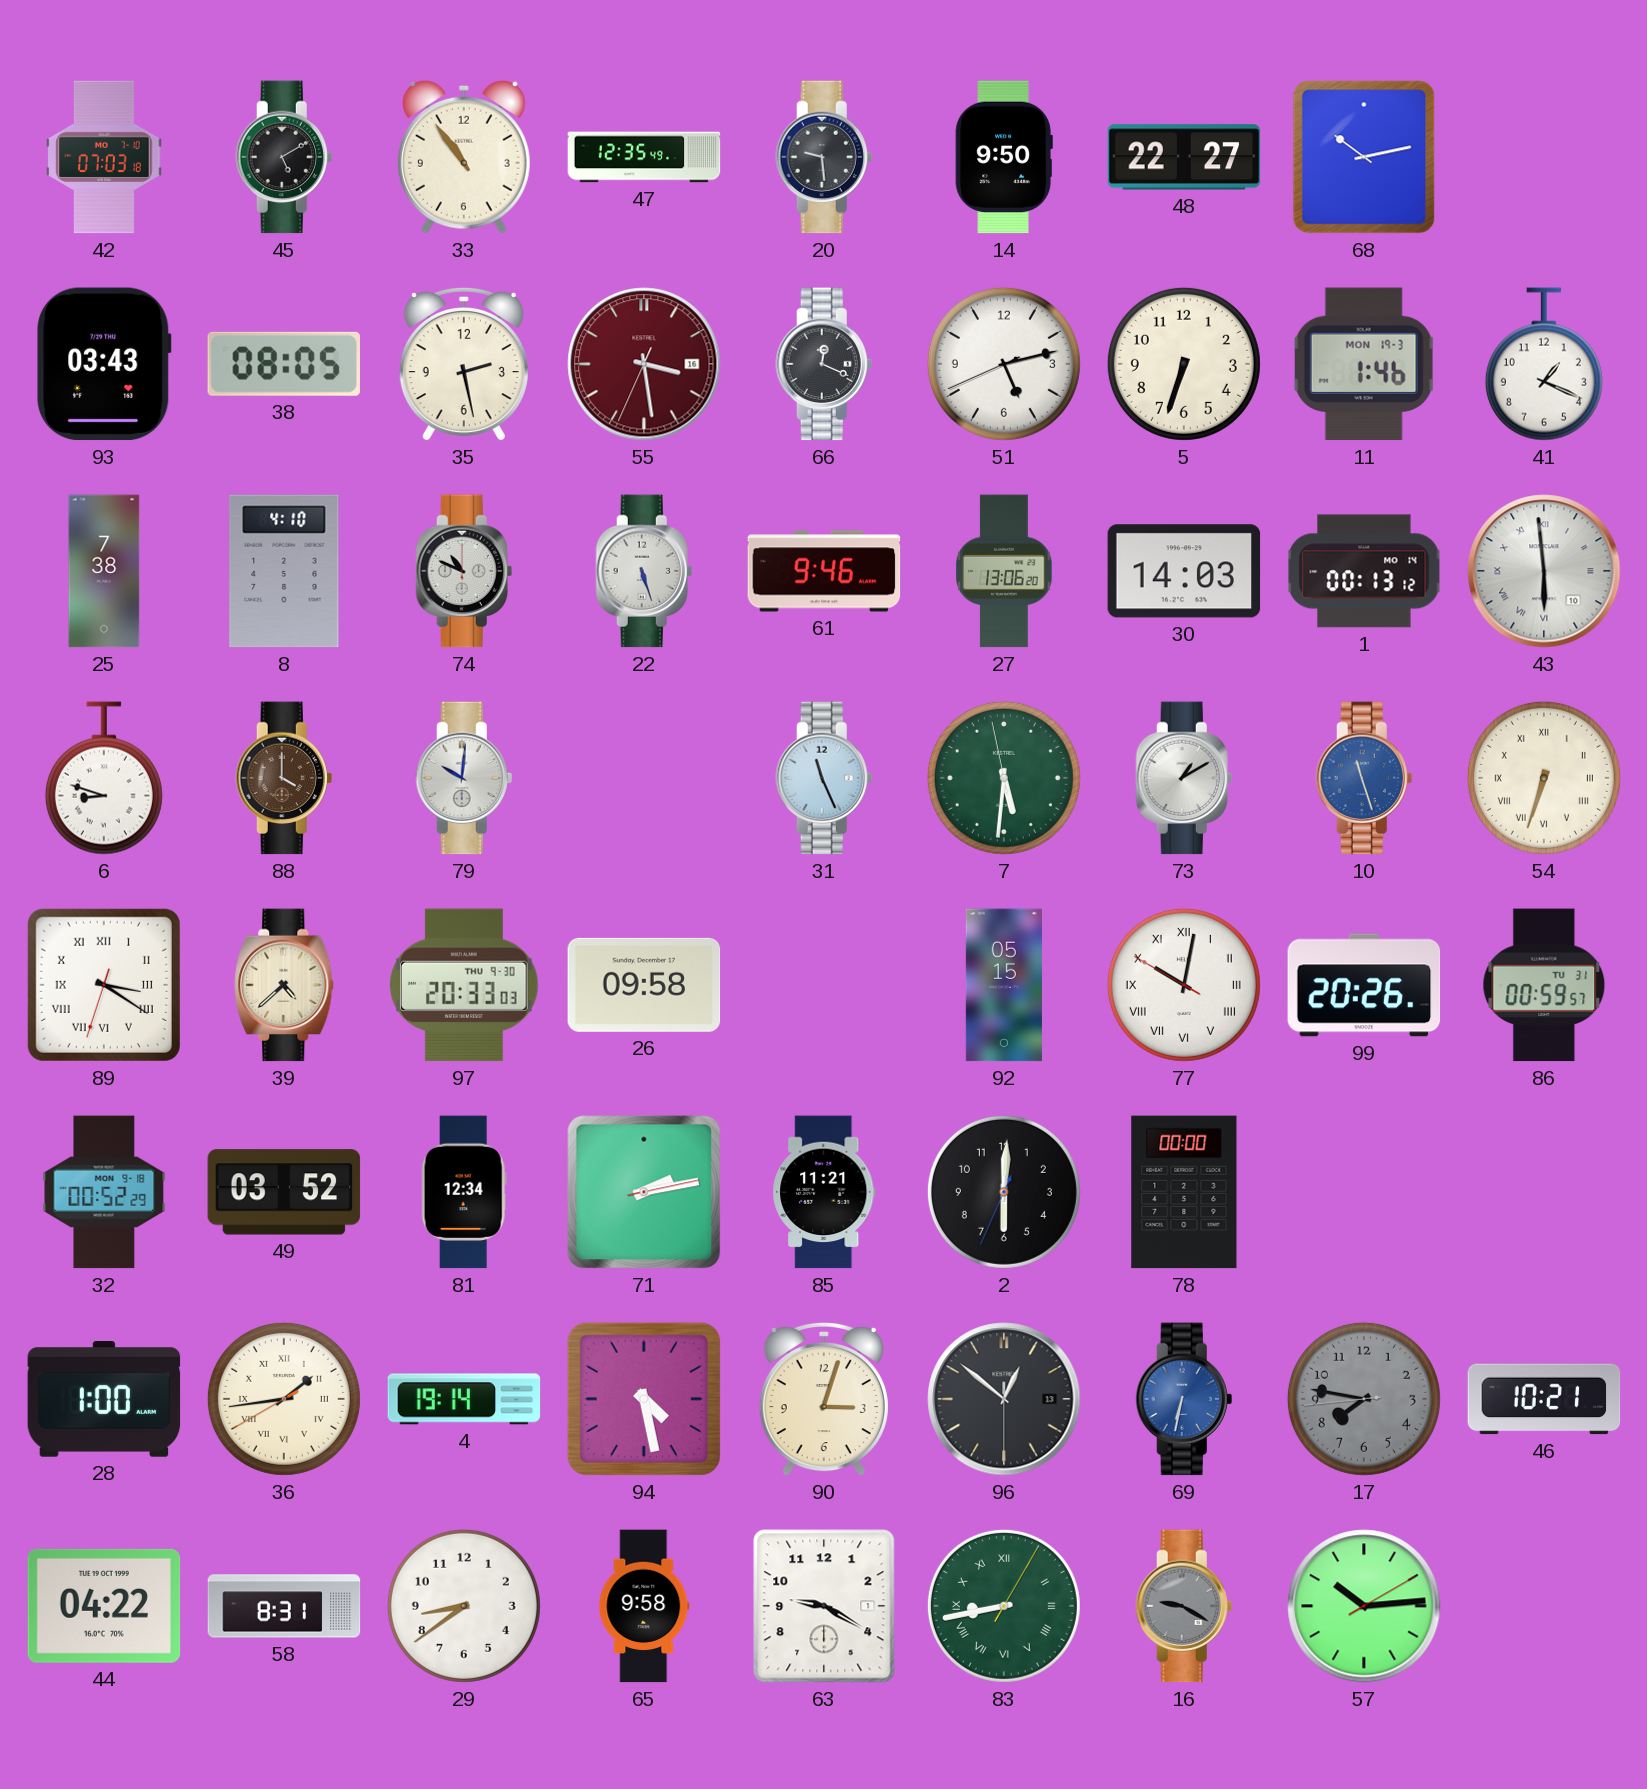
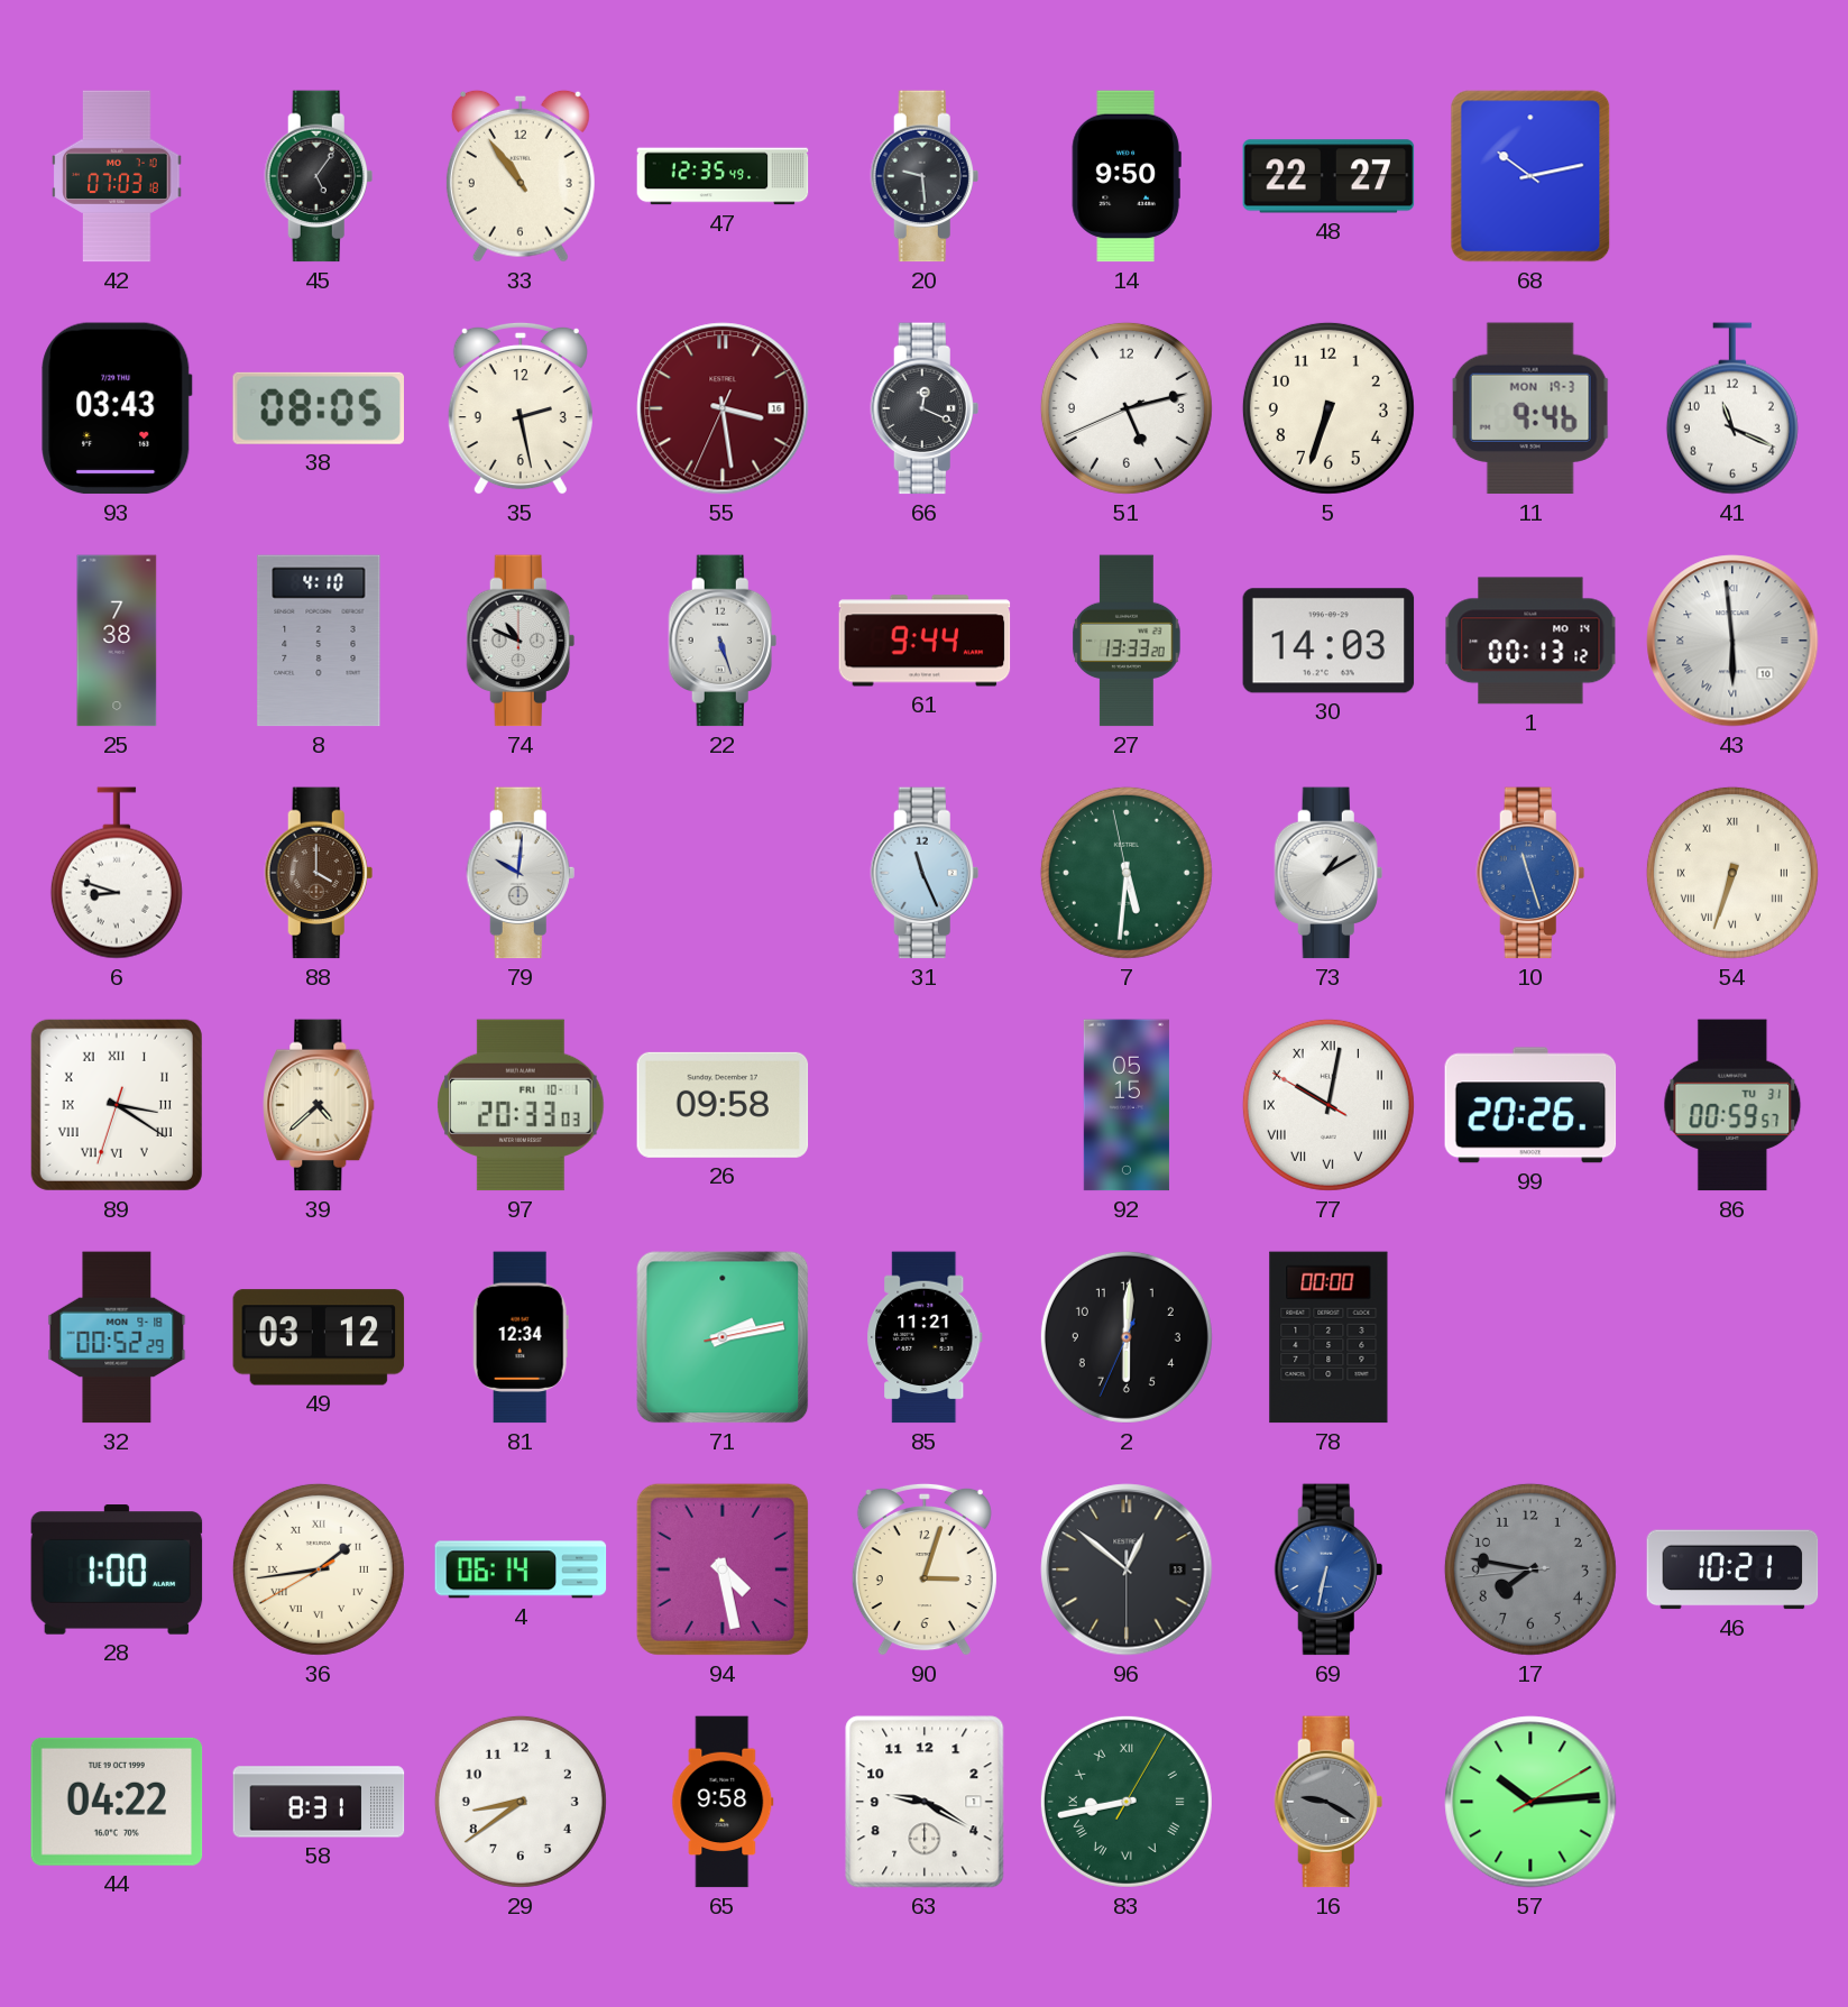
45: 5:10 -> 5:06 (319, 176)
11: 1:46 -> 9:46 (1530, 408)
41: 1:19 -> 11:19 (1732, 408)
61: 9:46 -> 9:44 (925, 641)
27: 13:06 -> 13:33 (1127, 641)
97 date: THU 9-30 -> FRI 10-1 (521, 1105)
49: 03:52 -> 03:12 (319, 1337)
4: 19:14 -> 06:14 (521, 1569)
